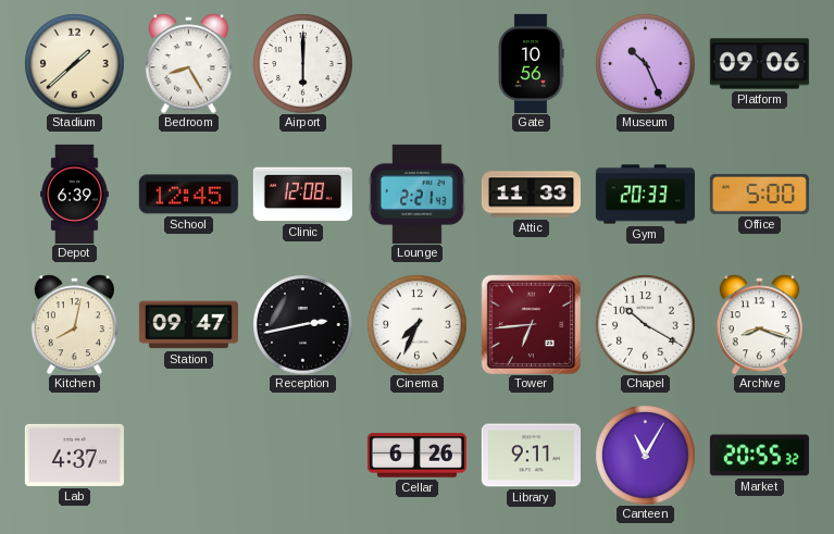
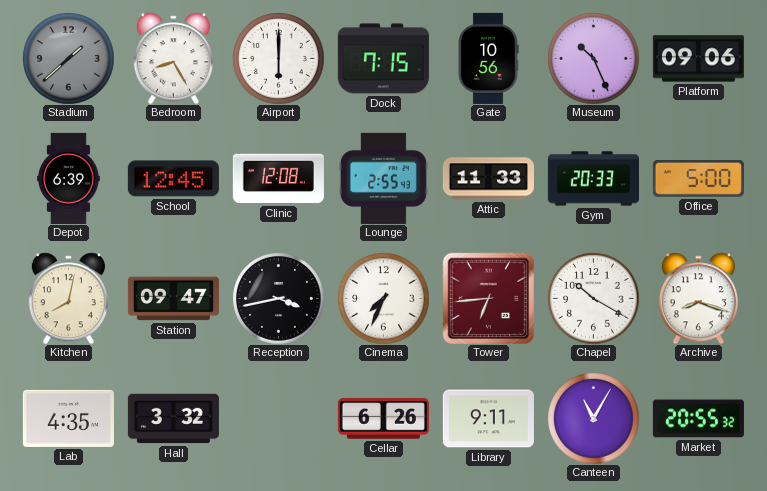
Stadium dial: cream -> grey (68, 58)
Dock: none -> 7:15 (383, 59)
Lounge: 2:21 -> 2:55 (383, 178)
Reception: 2:43 -> 3:43 (278, 298)
Lab: 4:37 -> 4:35 (68, 418)
Hall: none -> 3:32 (173, 419)
